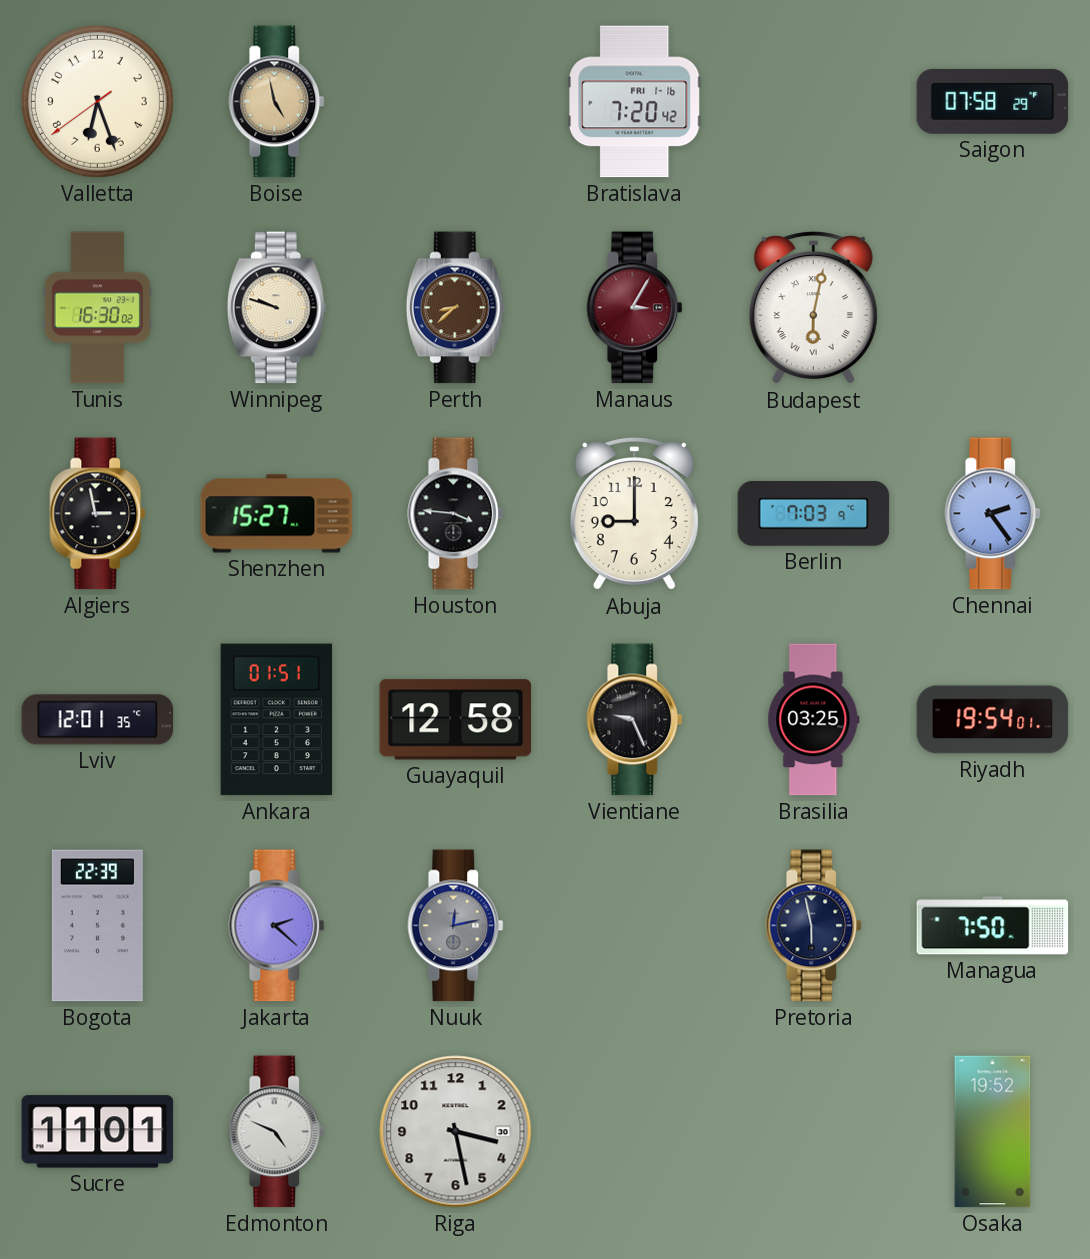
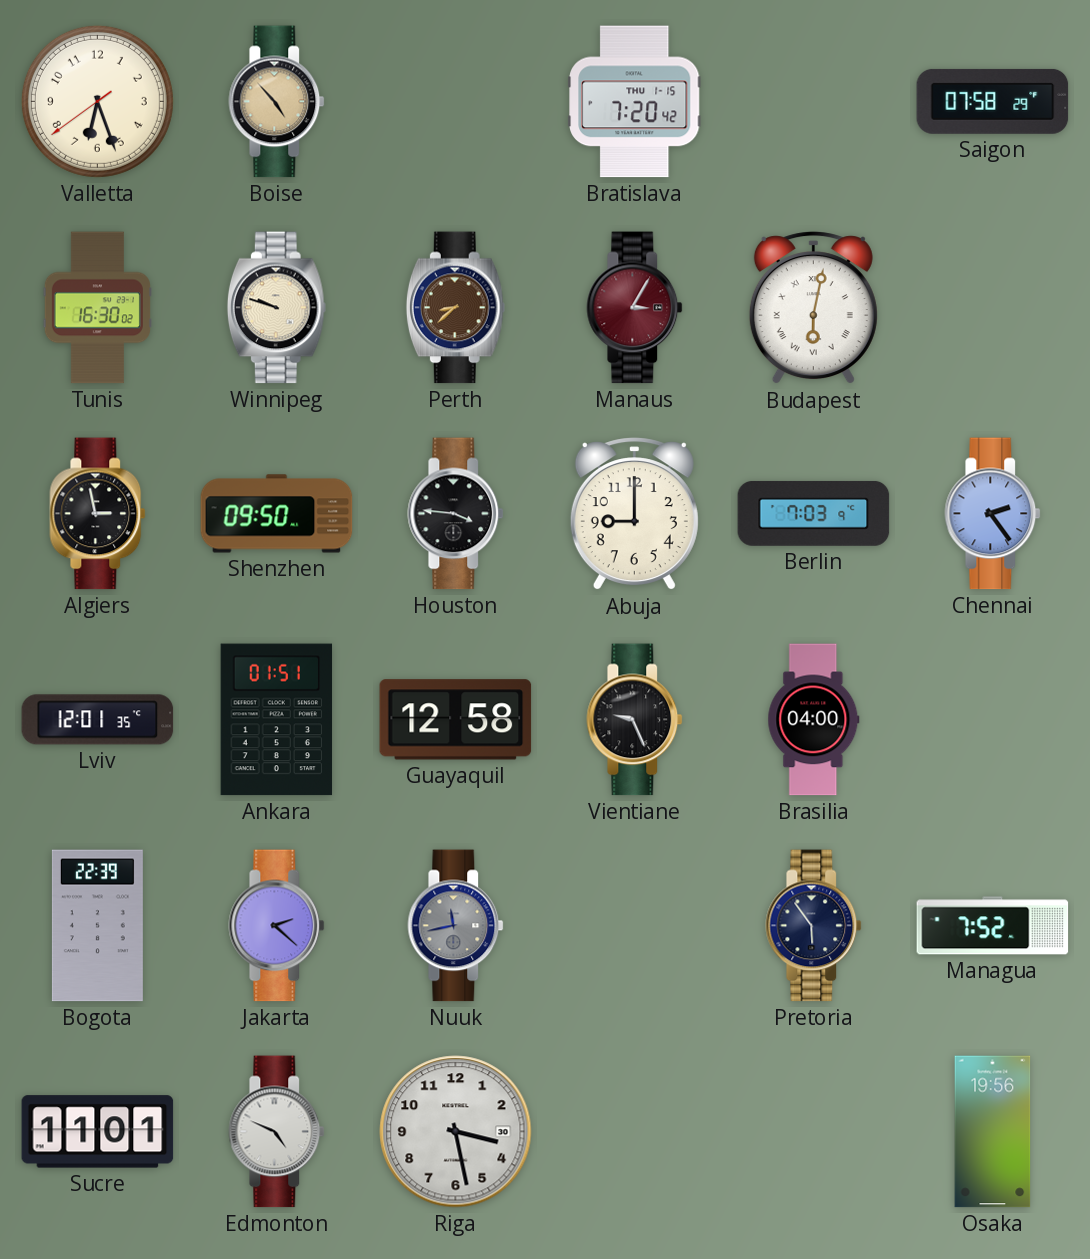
Boise: 4:58 -> 4:53 (277, 102)
Bratislava date: FRI 1-16 -> THU 1-15 (635, 102)
Shenzhen: 15:27 -> 09:50 (277, 514)
Brasilia: 03:25 -> 04:00 (814, 720)
Riyadh: 19:54 -> none (993, 720)
Nuuk: 12:13 -> 11:43 (456, 926)
Pretoria: 5:58 -> 5:54 (814, 926)
Managua: 7:50 -> 7:52 (993, 926)
Osaka: 19:52 -> 19:56 (993, 1132)
